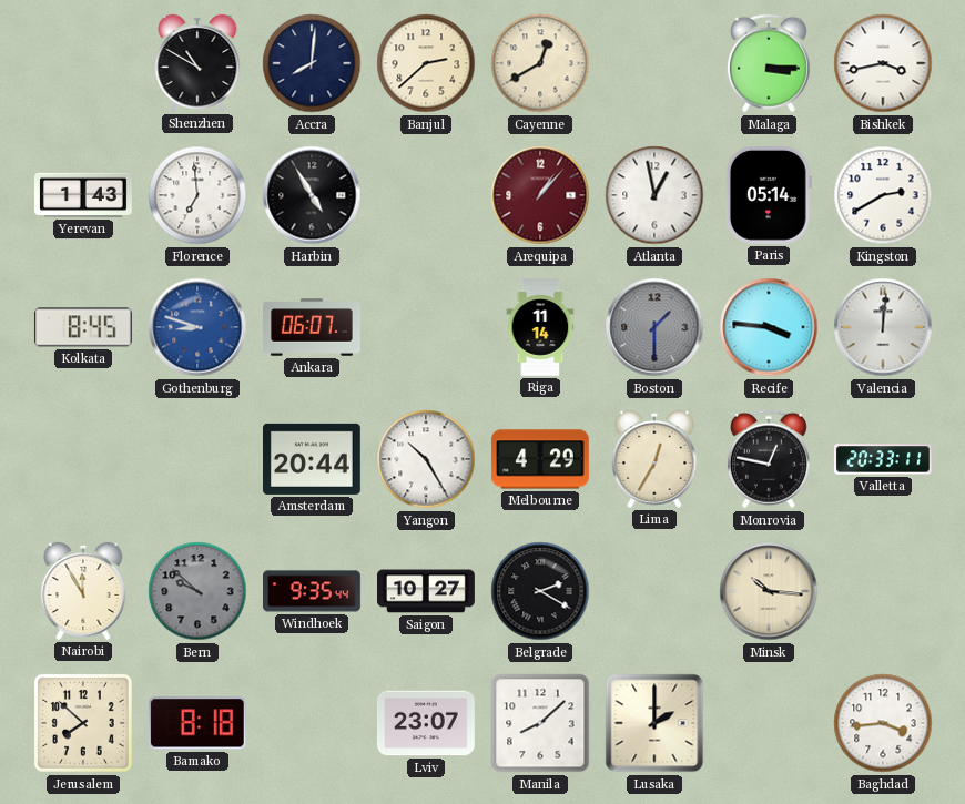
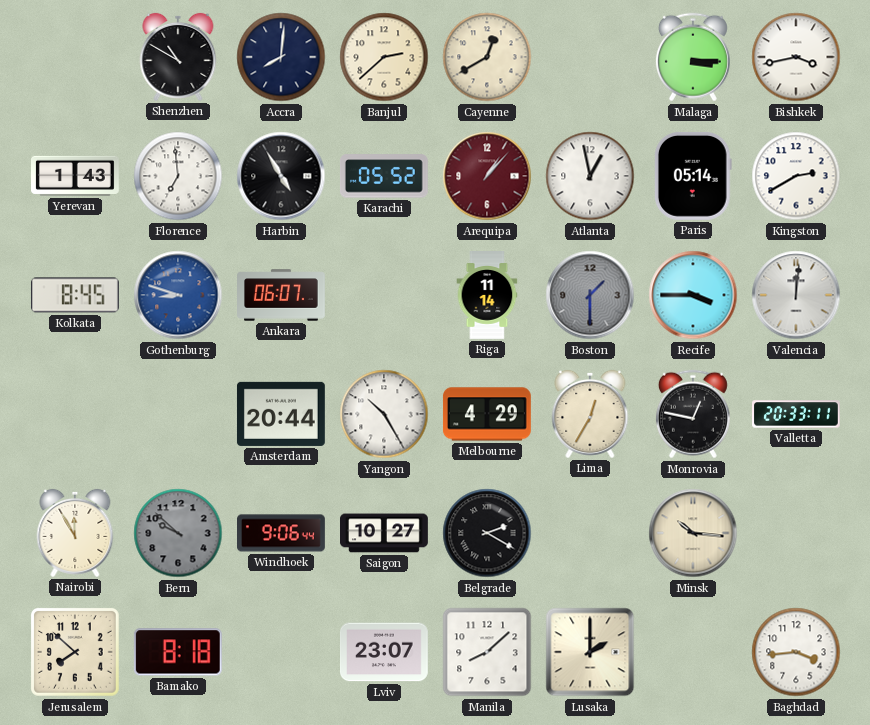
Karachi: none -> 05:52 (384, 176)
Recife: 3:46 -> 3:45 (693, 295)
Windhoek: 9:35 -> 9:06 (282, 533)
